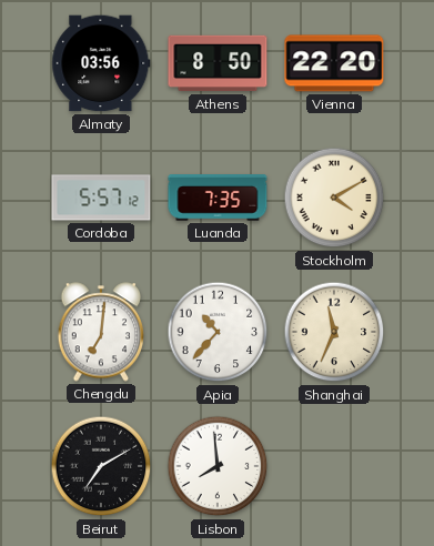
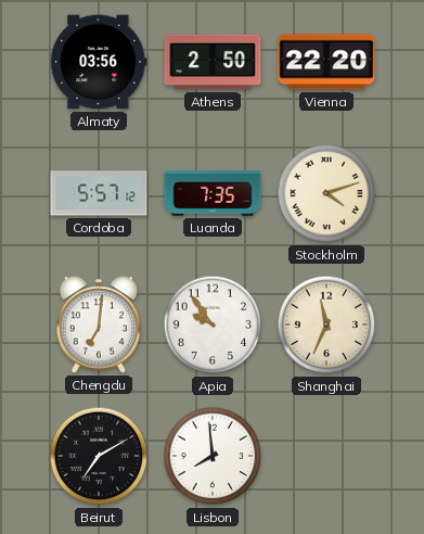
Athens: 8:50 -> 2:50 (213, 62)
Stockholm: 4:10 -> 4:12 (326, 193)
Apia: 10:37 -> 9:54 (213, 325)
